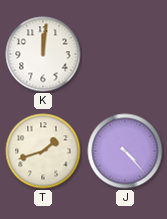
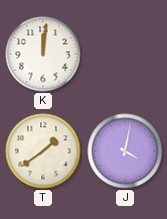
T: 1:42 -> 1:39 (43, 151)
J: 4:23 -> 4:02 (125, 151)
